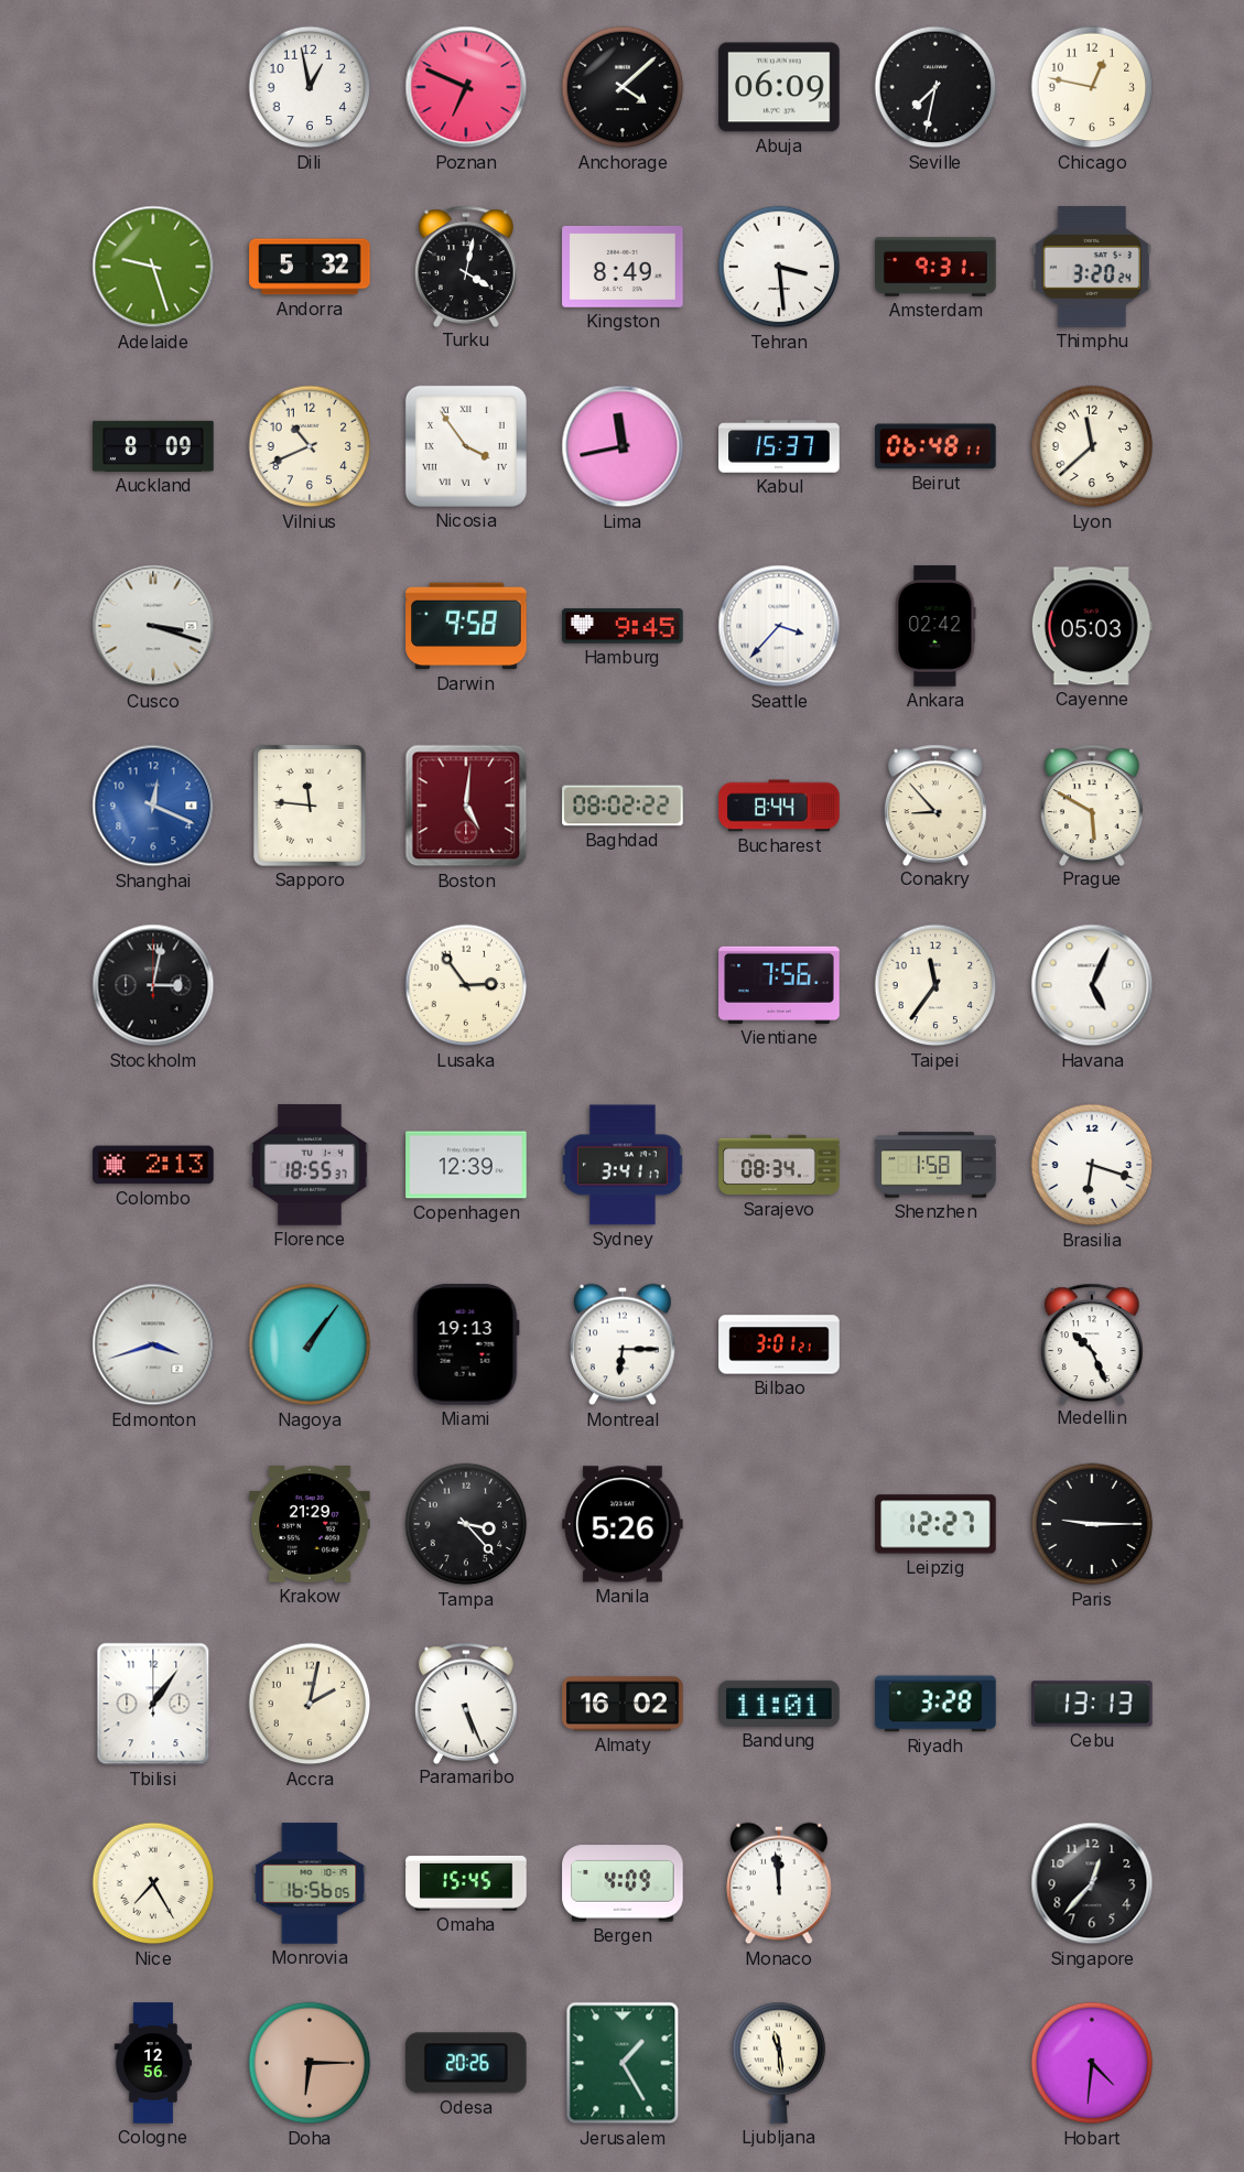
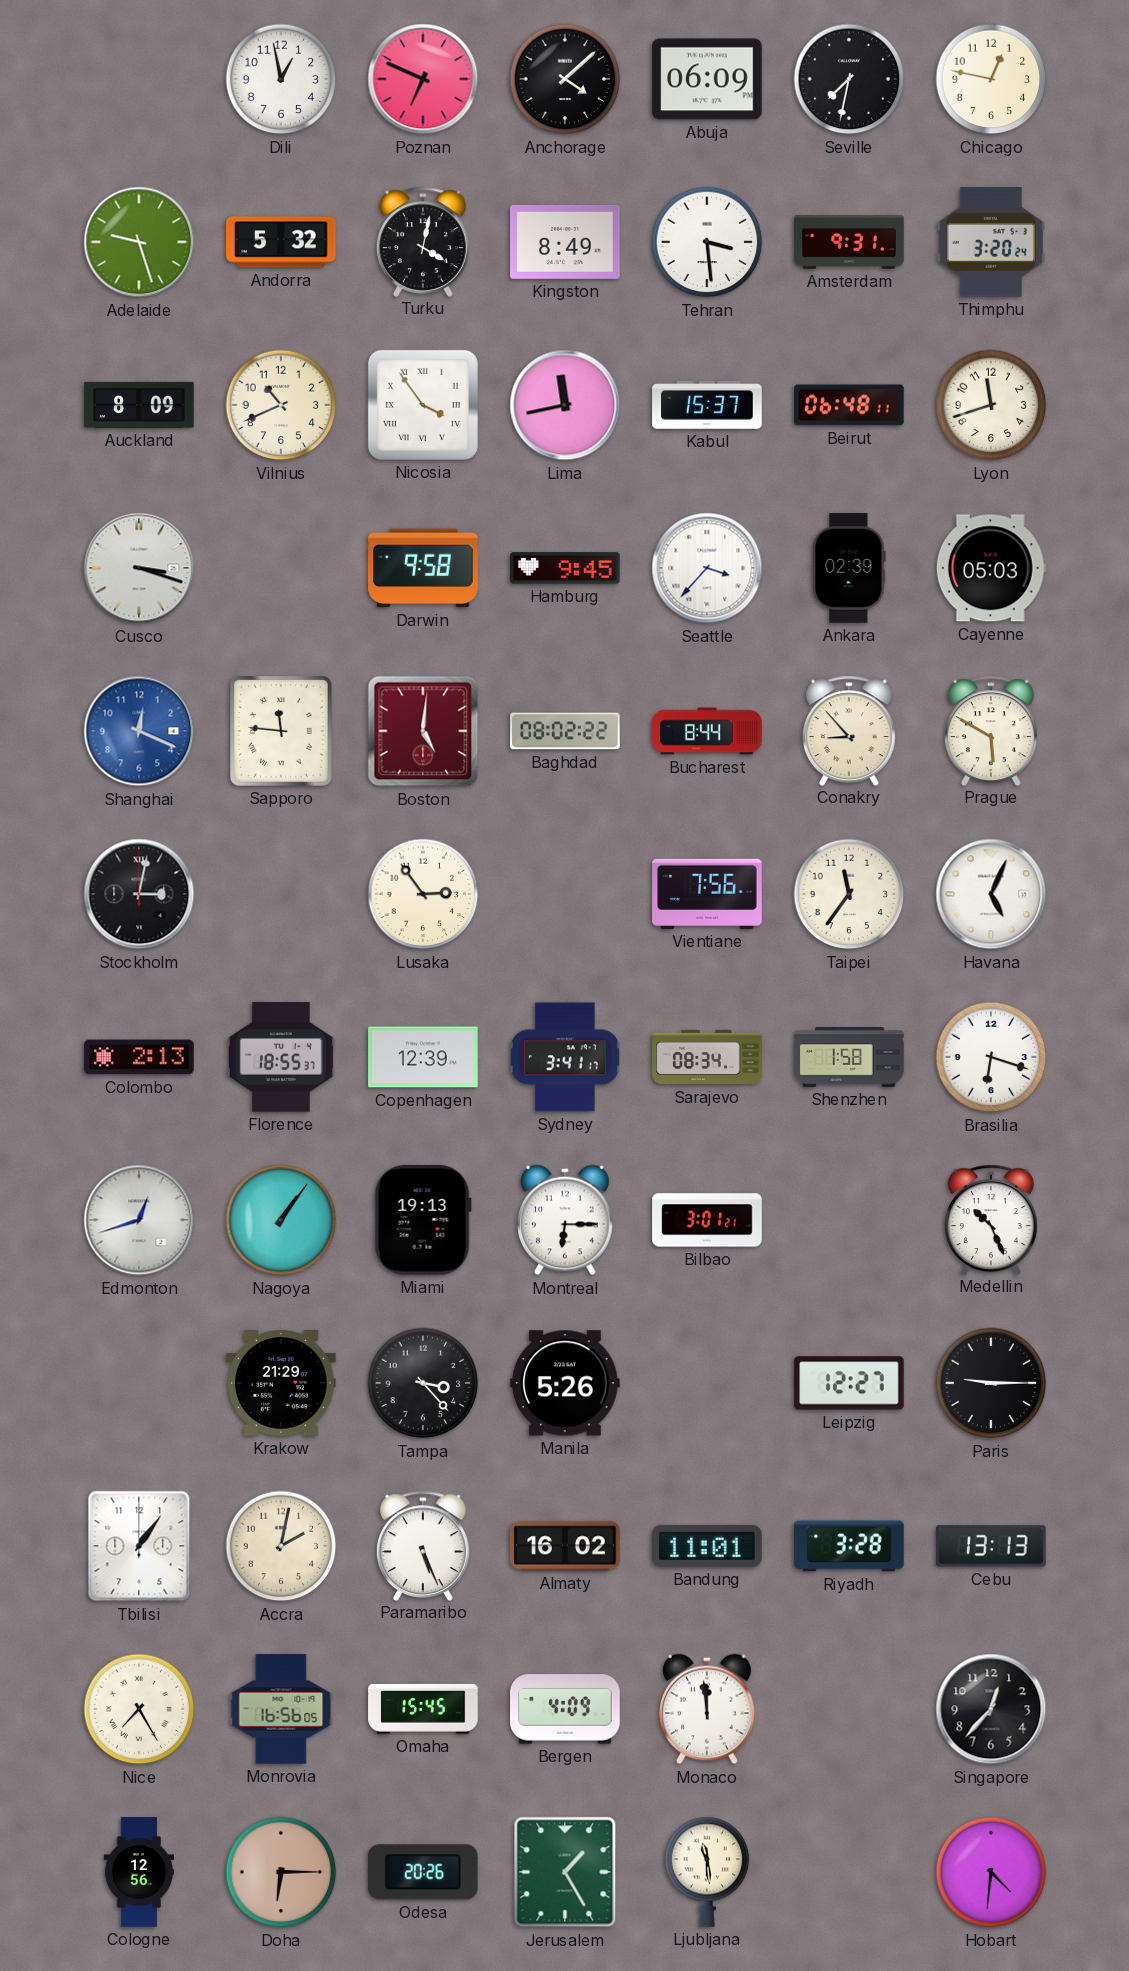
Lyon: 11:38 -> 11:42 (991, 405)
Ankara: 02:42 -> 02:39 (849, 568)
Edmonton: 3:42 -> 12:42 (139, 1220)
